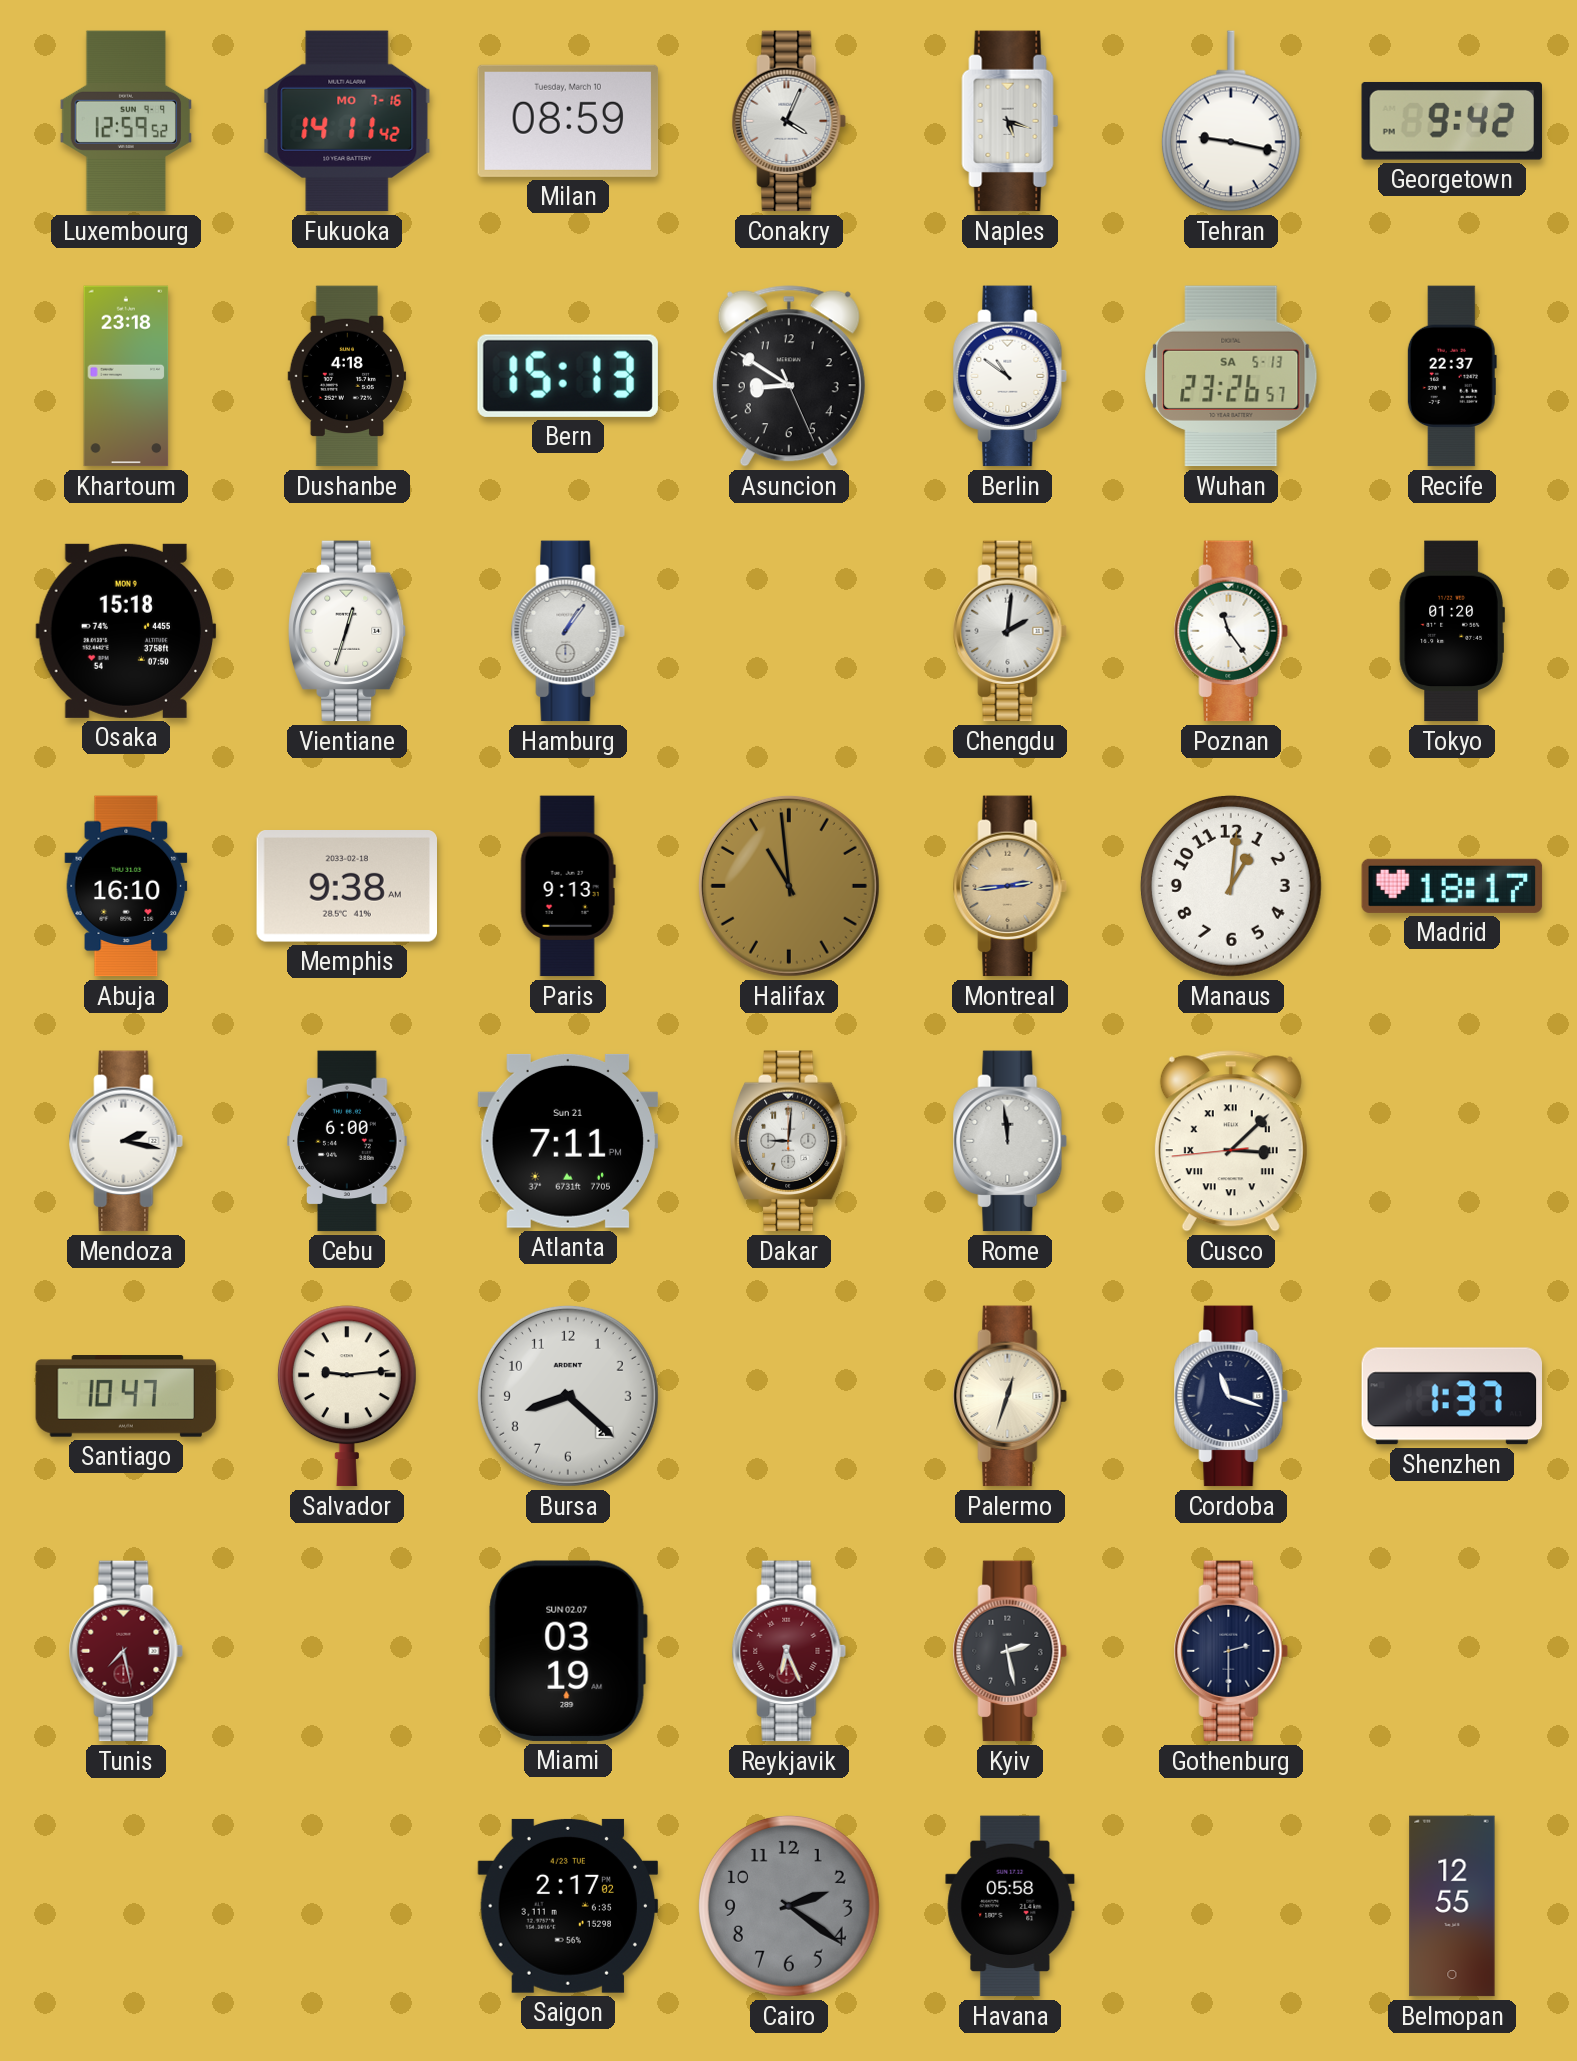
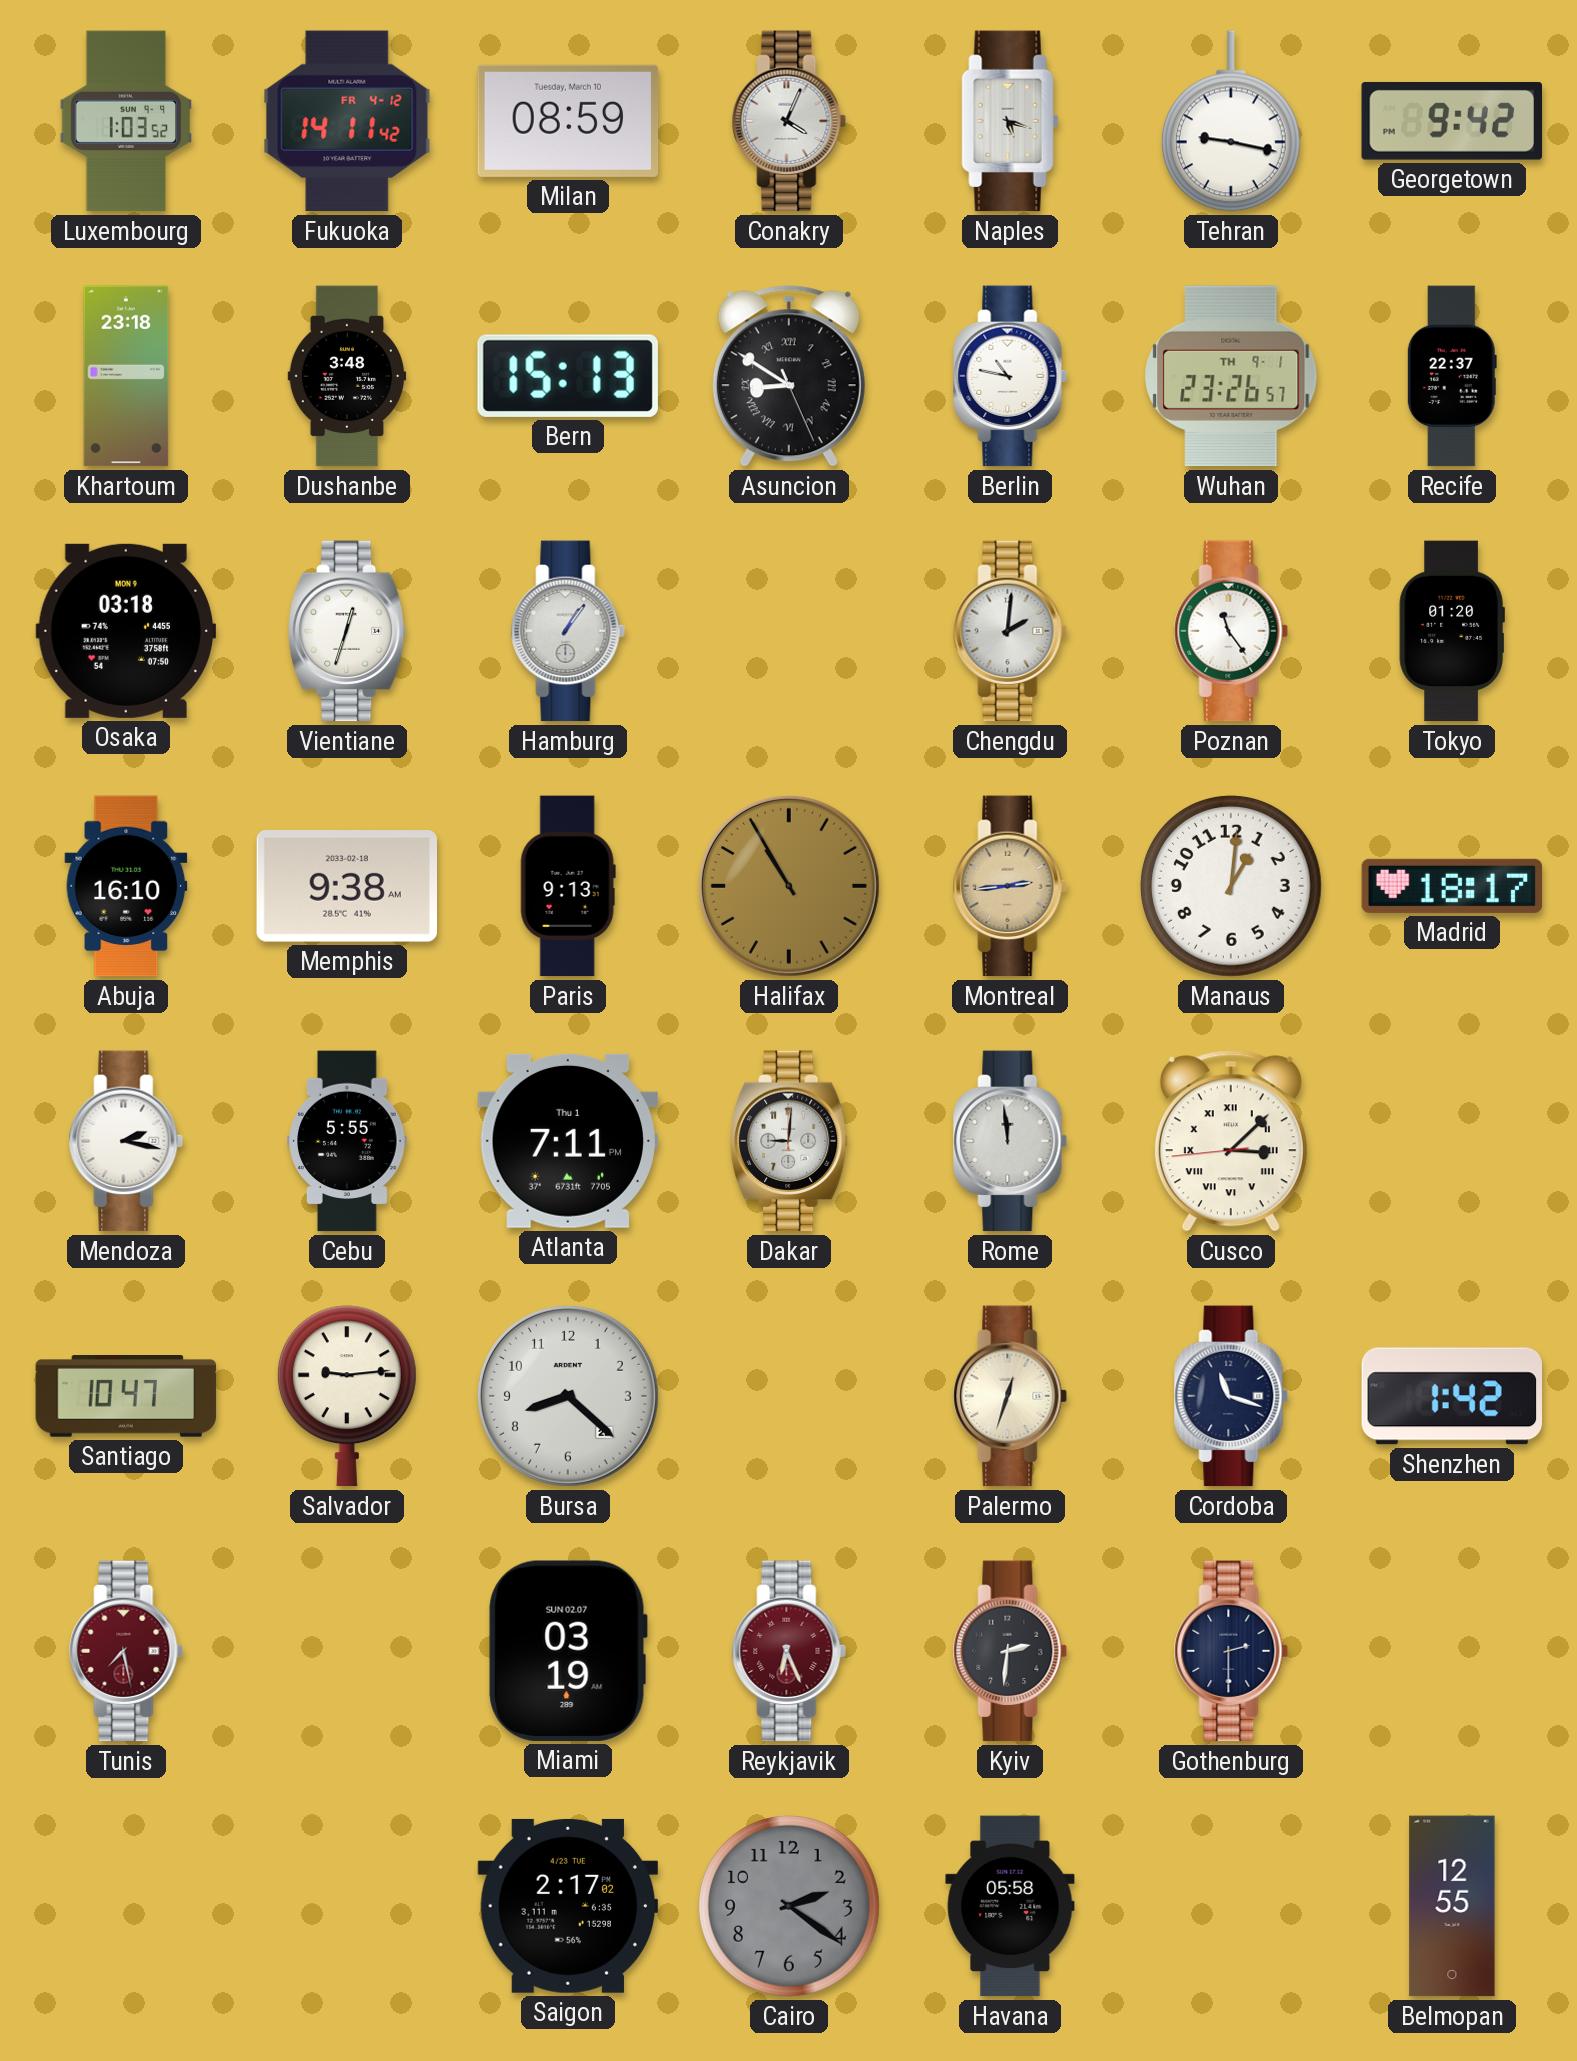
Luxembourg: 12:59 -> 1:03 (126, 121)
Fukuoka date: MO 7-16 -> FR 4-12 (347, 121)
Dushanbe: 4:18 -> 3:48 (347, 376)
Asuncion numerals: Arabic -> Roman (789, 376)
Berlin: 10:51 -> 10:47 (1010, 376)
Wuhan date: SA 5-13 -> TH 9-1 (1231, 376)
Osaka: 15:18 -> 03:18 (126, 631)
Halifax: 10:59 -> 10:55 (789, 886)
Cebu: 6:00 -> 5:55 (347, 1141)
Atlanta date: Sun 21 -> Thu 1 (568, 1141)
Shenzhen: 1:37 -> 1:42 (1452, 1396)
Kyiv: 2:28 -> 2:31 (1010, 1651)
